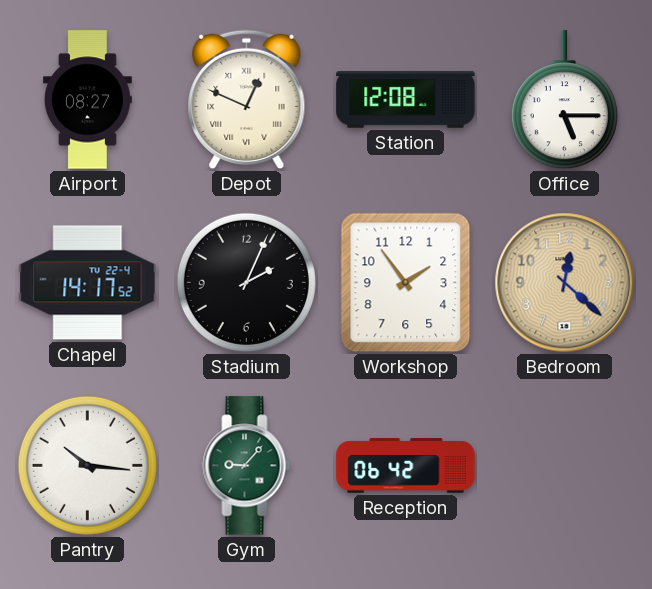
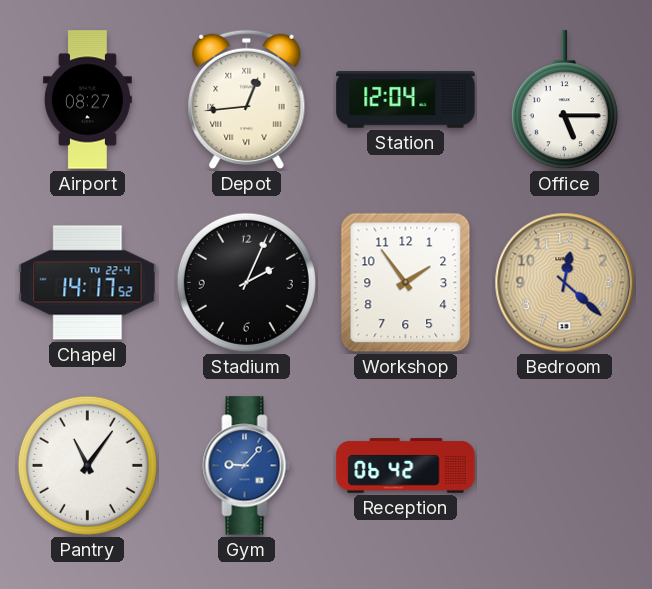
Depot: 12:49 -> 12:44 (247, 100)
Station: 12:08 -> 12:04 (406, 100)
Pantry: 10:16 -> 11:06 (87, 465)
Gym dial: green -> blue (247, 466)
